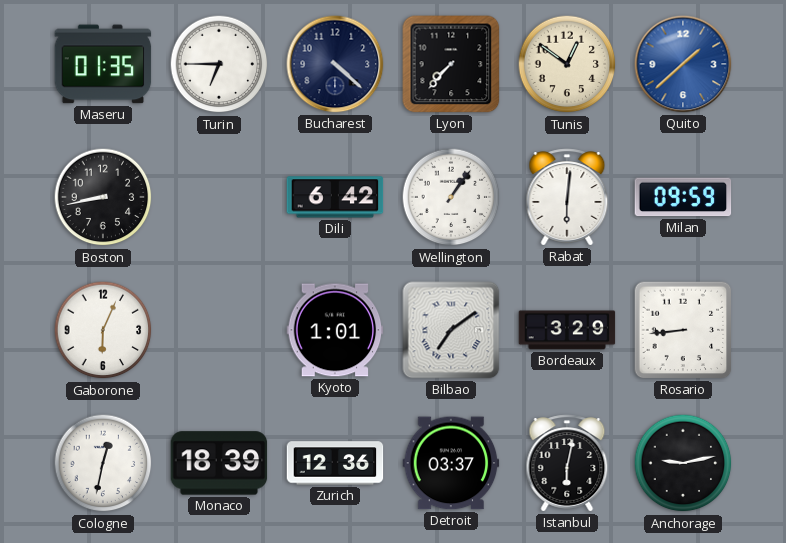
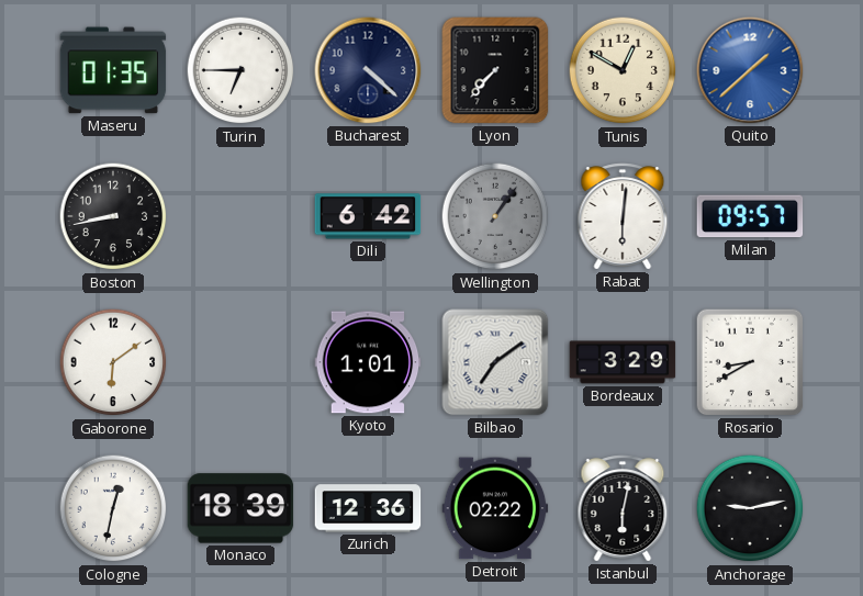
Tunis: 12:51 -> 12:50 (623, 70)
Wellington dial: white -> grey (495, 216)
Milan: 09:59 -> 09:57 (750, 216)
Gaborone: 6:04 -> 6:09 (113, 362)
Rosario: 8:44 -> 8:40 (750, 362)
Detroit: 03:37 -> 02:22 (495, 508)
